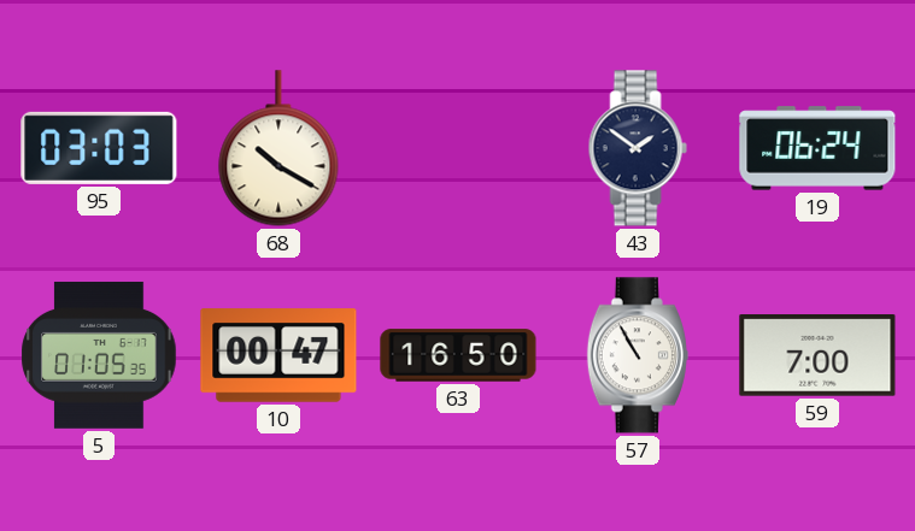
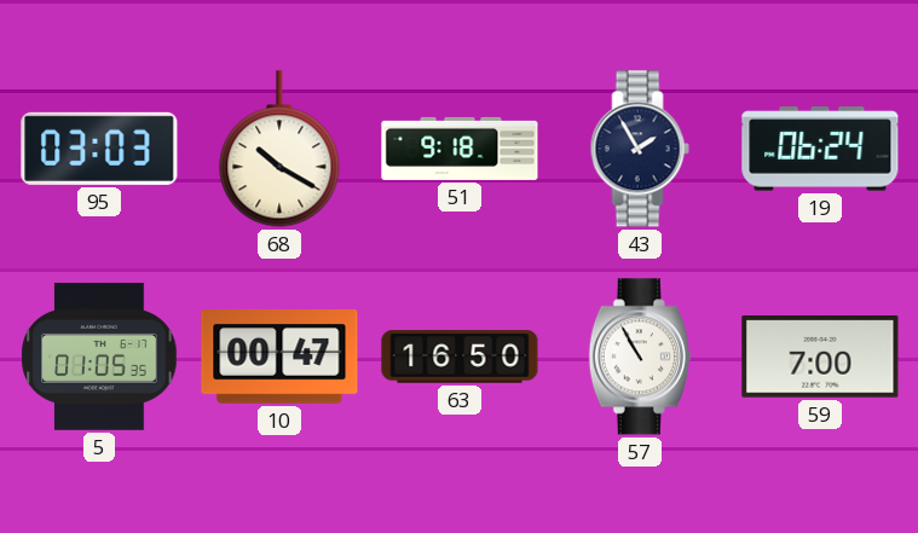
51: none -> 9:18 (460, 149)
43: 1:51 -> 1:55 (640, 149)
